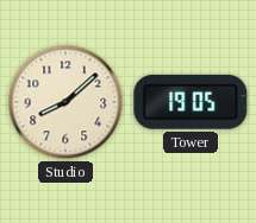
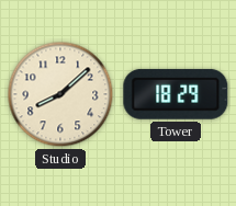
Tower: 19:05 -> 18:29 (176, 94)
